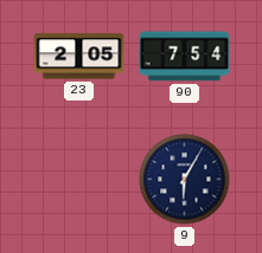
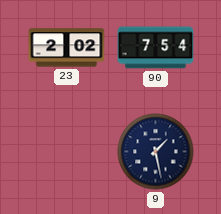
23: 2:05 -> 2:02 (67, 48)
9: 6:05 -> 1:28 (156, 152)
